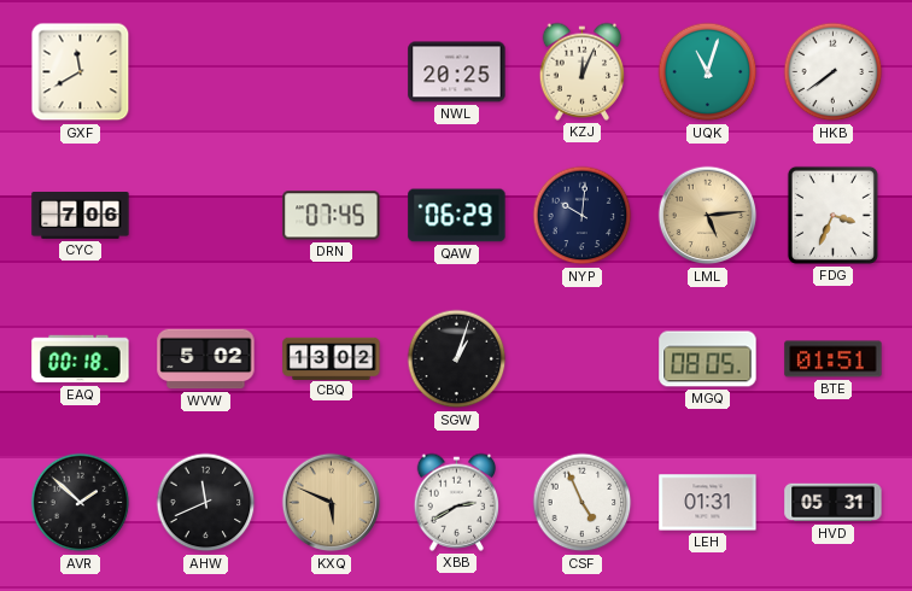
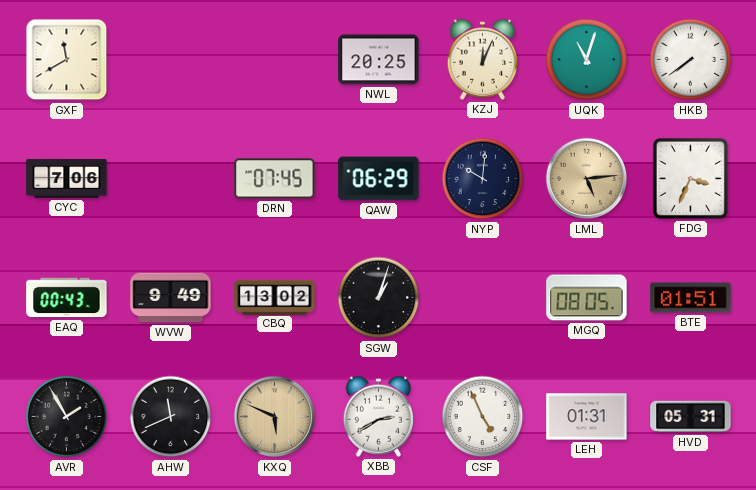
EAQ: 00:18 -> 00:43 (67, 298)
WVW: 5:02 -> 9:49 (171, 298)
AVR: 1:52 -> 1:55 (67, 417)
